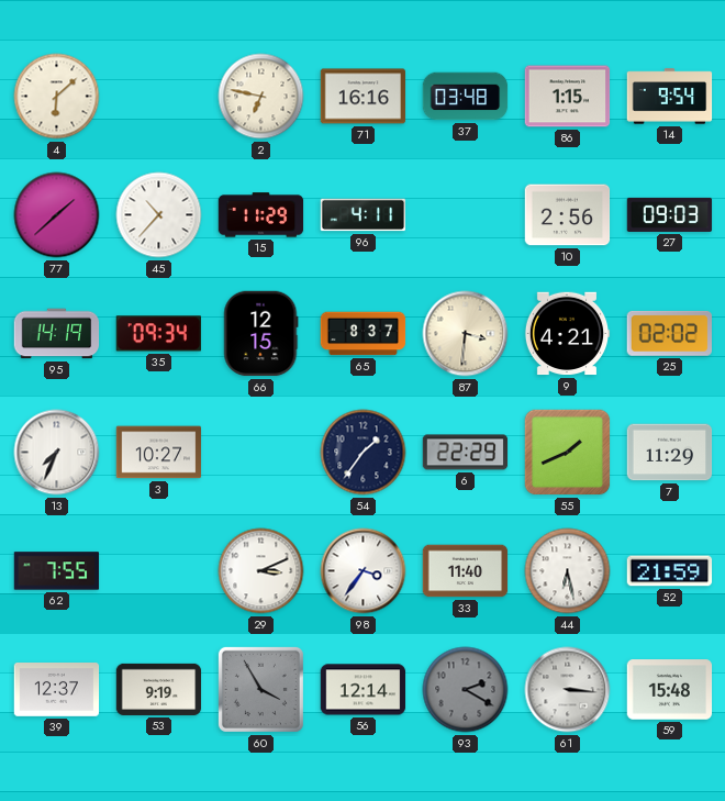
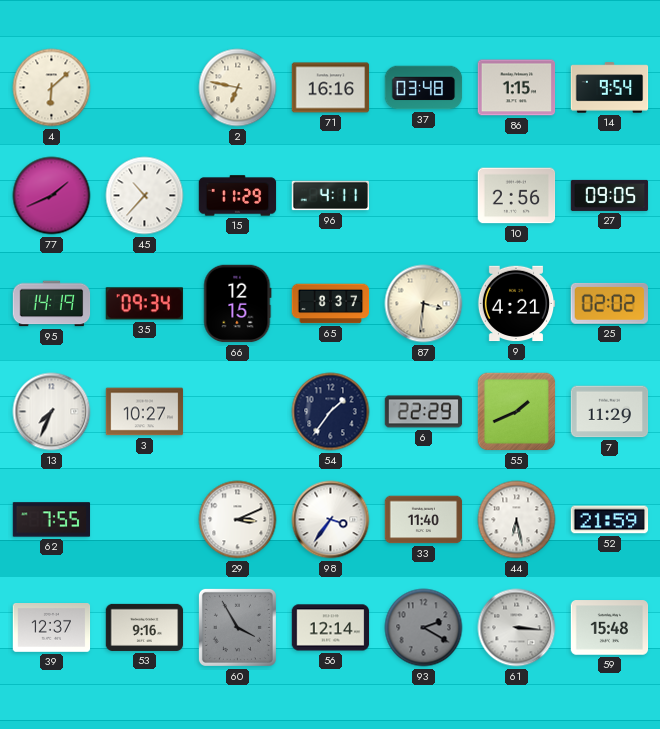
77: 1:38 -> 1:41 (52, 196)
27: 09:03 -> 09:05 (610, 195)
53: 9:19 -> 9:16 (145, 627)
